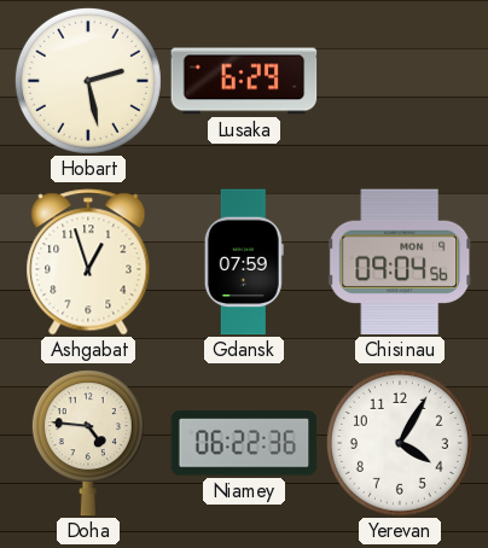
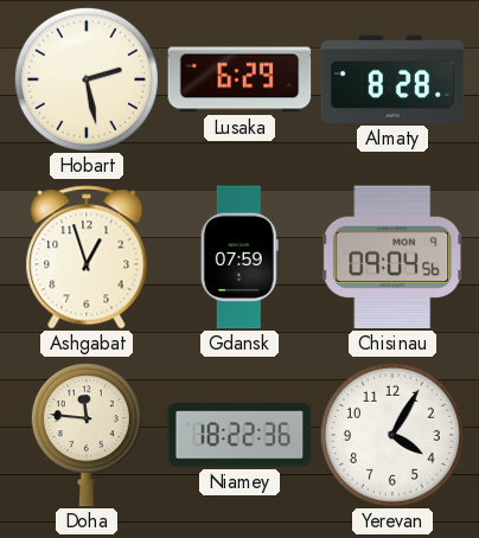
Almaty: none -> 8:28 (392, 79)
Doha: 4:46 -> 11:46 (87, 435)
Niamey: 06:22 -> 18:22 (239, 435)
